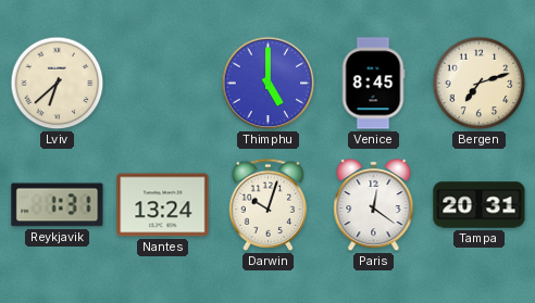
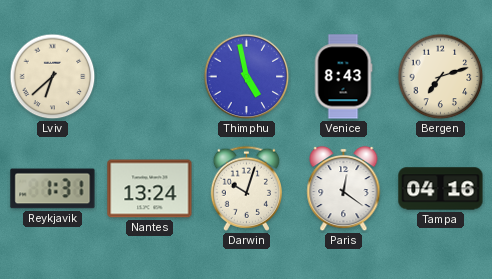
Thimphu: 5:00 -> 4:58 (247, 77)
Venice: 8:45 -> 8:43 (343, 77)
Tampa: 20:31 -> 04:16 (441, 189)
